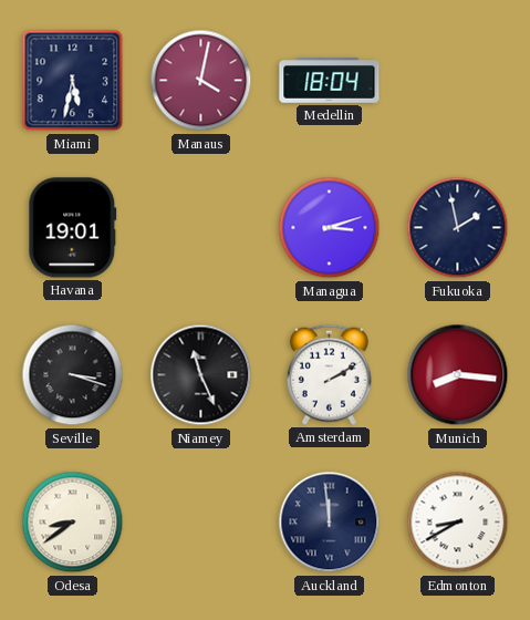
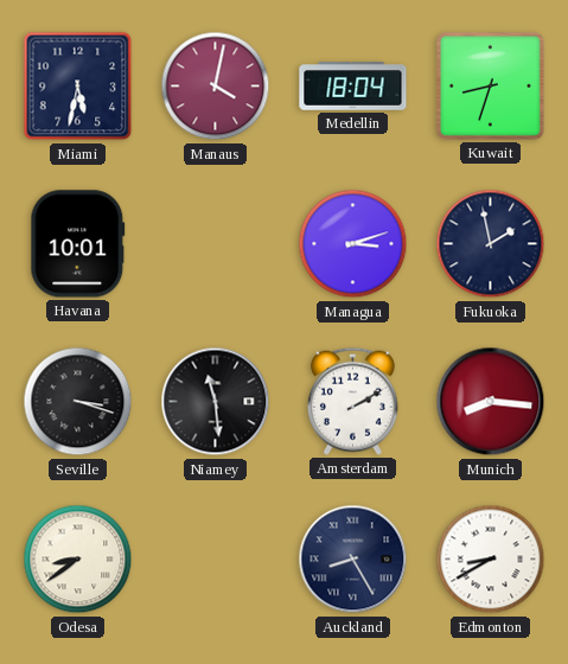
Kuwait: none -> 8:33 (490, 85)
Havana: 19:01 -> 10:01 (78, 244)
Niamey: 11:26 -> 11:29 (216, 402)
Auckland: 11:59 -> 8:25 (353, 560)
